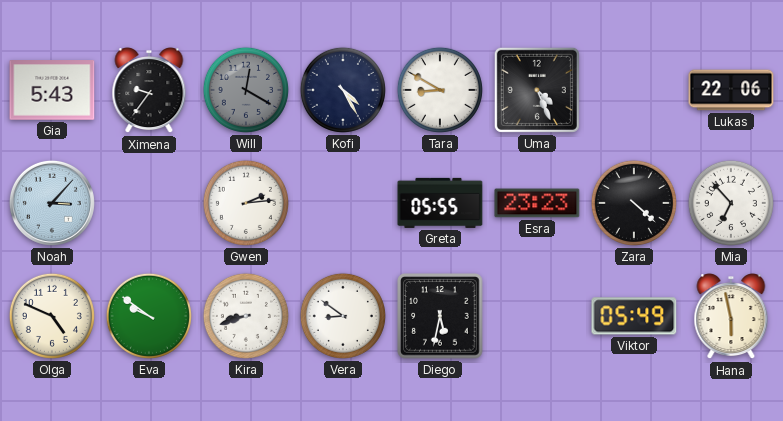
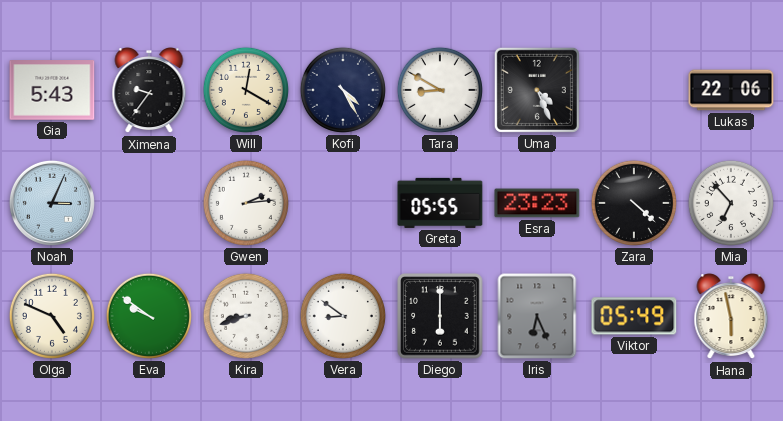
Will dial: grey -> cream (246, 90)
Noah: 3:07 -> 3:04 (52, 203)
Diego: 5:32 -> 6:00 (440, 316)
Iris: none -> 6:26 (537, 316)
